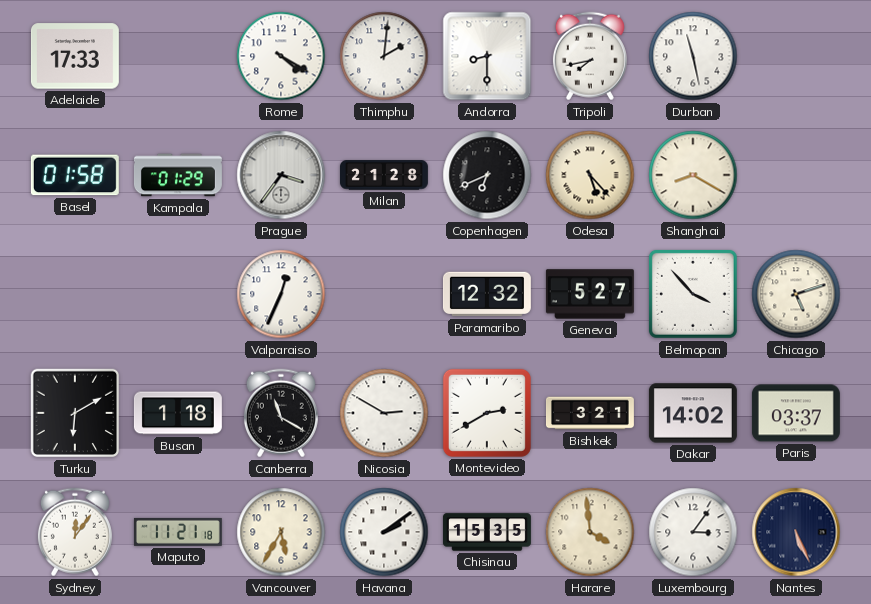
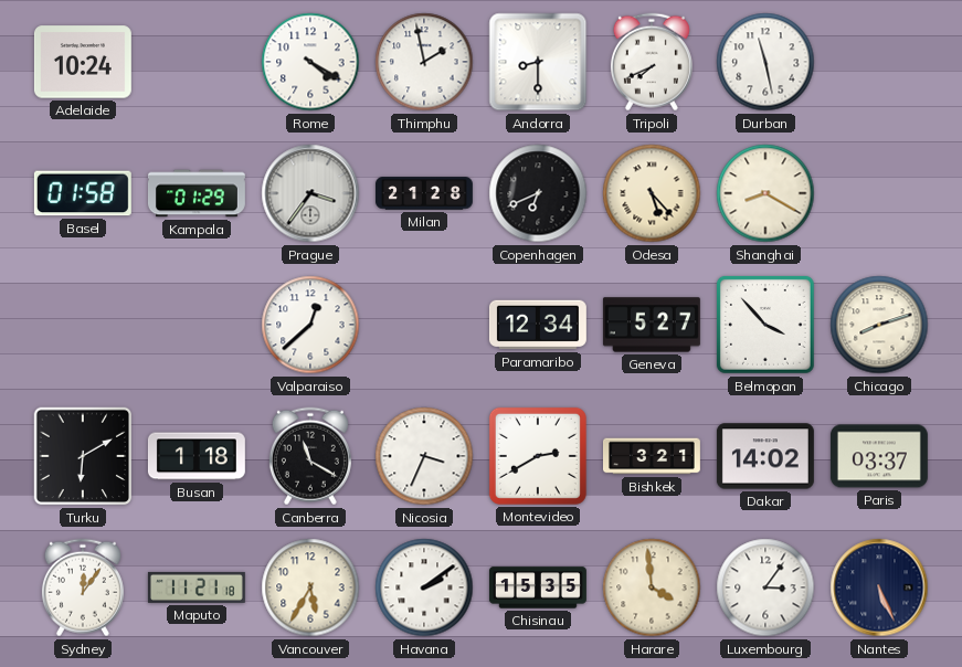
Adelaide: 17:33 -> 10:24 (83, 62)
Thimphu: 2:01 -> 1:58 (424, 62)
Tripoli: 7:43 -> 7:41 (652, 62)
Valparaiso: 12:34 -> 12:38 (310, 325)
Paramaribo: 12:32 -> 12:34 (538, 325)
Chicago: 5:12 -> 8:12 (879, 325)
Nicosia: 2:50 -> 3:34 (424, 456)
